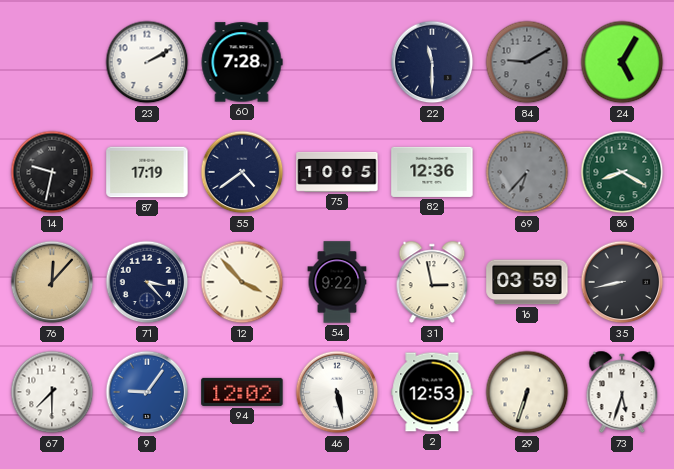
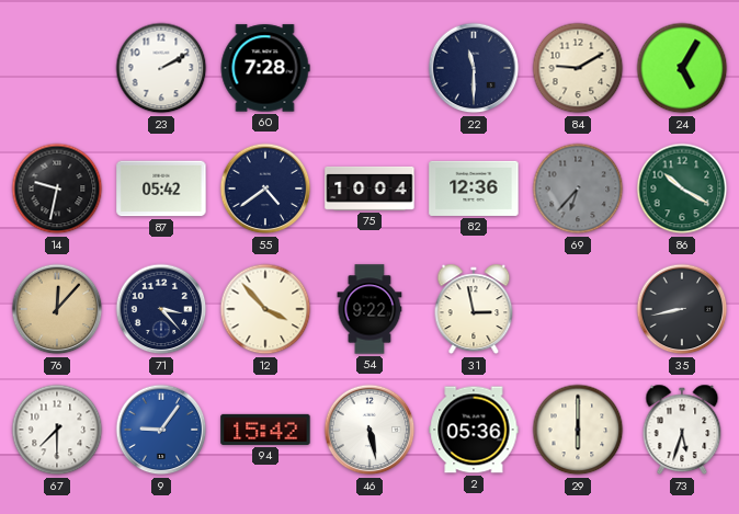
84 dial: grey -> cream (578, 68)
87: 17:19 -> 05:42 (161, 189)
75: 10:05 -> 10:04 (369, 189)
86: 8:20 -> 10:20 (682, 189)
16: 03:59 -> none (527, 282)
94: 12:02 -> 15:42 (265, 430)
2: 12:53 -> 05:36 (474, 430)
29: 6:33 -> 6:00 (578, 430)
